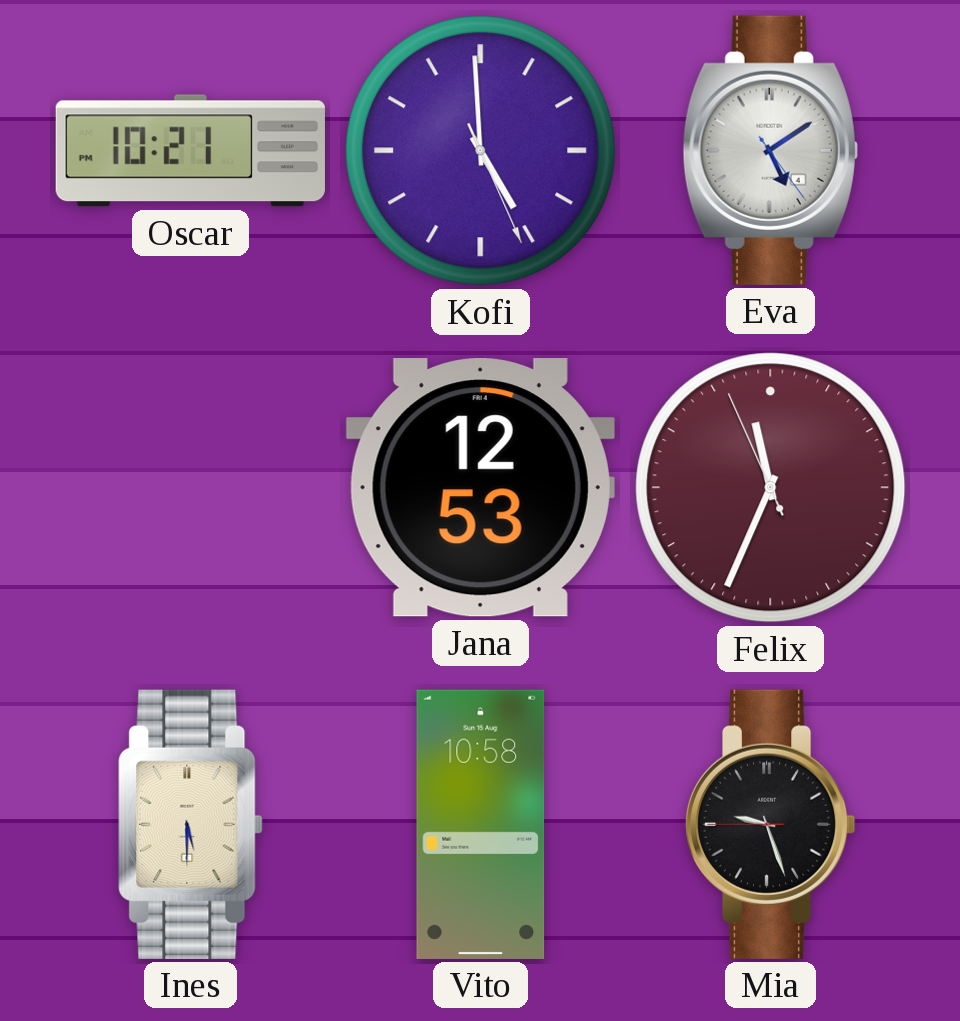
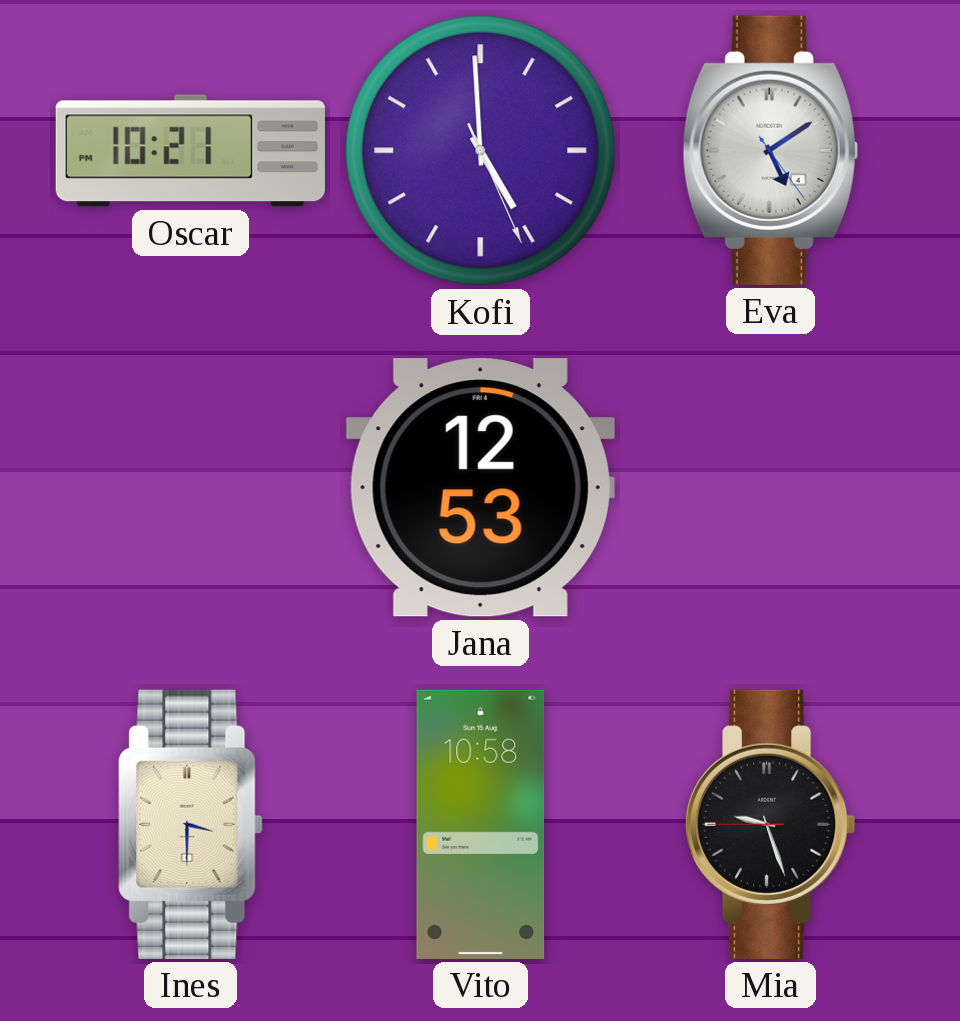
Felix: 11:33 -> none (771, 488)
Ines: 5:30 -> 3:30 (191, 824)
